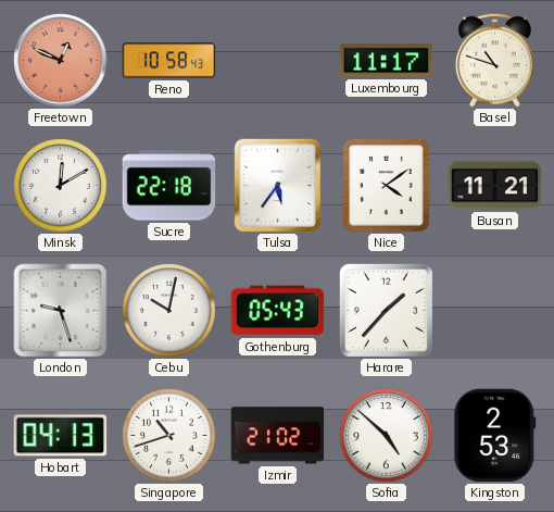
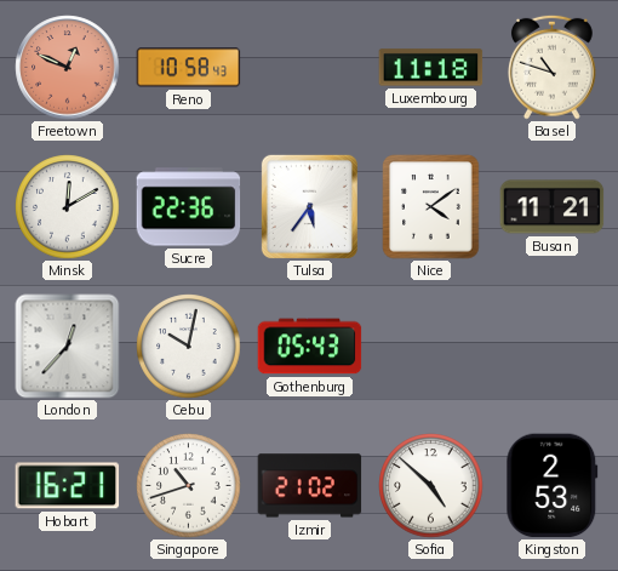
Luxembourg: 11:17 -> 11:18 (431, 68)
Sucre: 22:18 -> 22:36 (189, 207)
London: 9:27 -> 12:37 (68, 347)
Harare: 1:37 -> none (386, 310)
Hobart: 04:13 -> 16:21 (68, 486)
